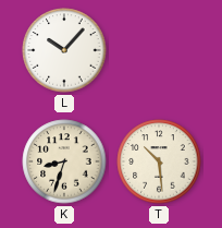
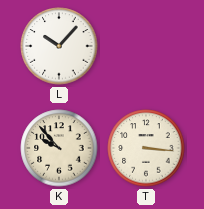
K: 8:33 -> 9:53 (59, 148)
T: 10:29 -> 3:16 (146, 148)
